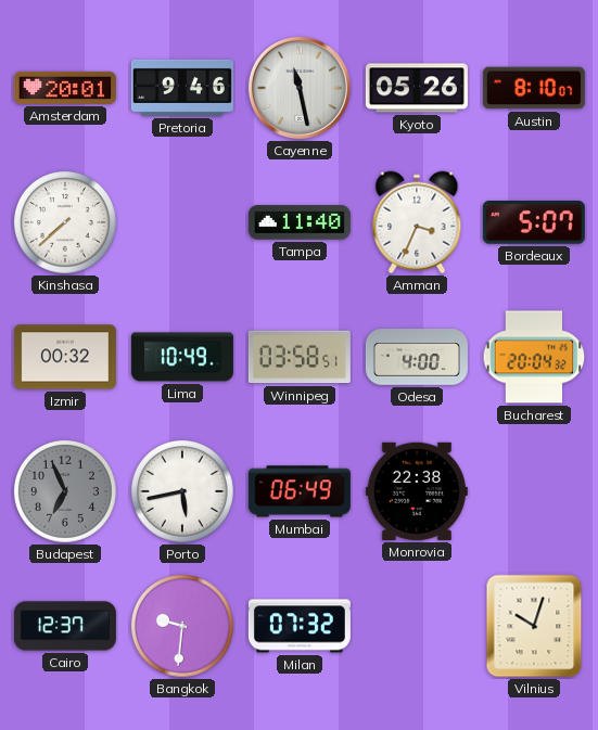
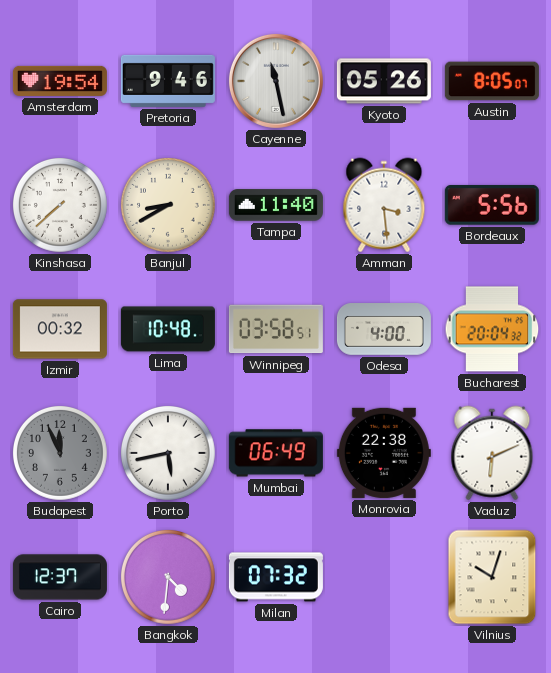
Amsterdam: 20:01 -> 19:54 (60, 81)
Austin: 8:10 -> 8:05 (492, 81)
Banjul: none -> 8:40 (168, 205)
Amman: 3:34 -> 3:29 (384, 205)
Bordeaux: 5:07 -> 5:56 (492, 205)
Lima: 10:49 -> 10:48 (168, 329)
Budapest: 6:56 -> 11:56 (60, 453)
Vaduz: none -> 6:11 (492, 453)
Bangkok: 9:31 -> 4:31 (168, 577)
